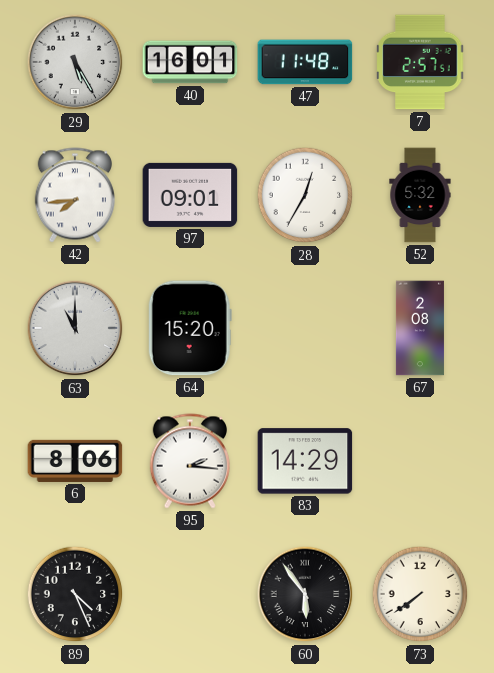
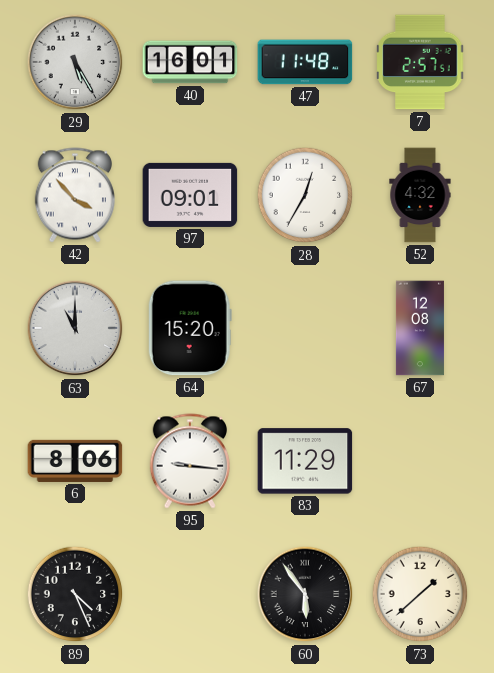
42: 7:44 -> 3:53 (75, 195)
52: 5:32 -> 4:32 (420, 195)
67: 2:08 -> 12:08 (420, 328)
95: 2:16 -> 9:16 (190, 461)
83: 14:29 -> 11:29 (305, 461)
73: 7:39 -> 1:38 (420, 594)
